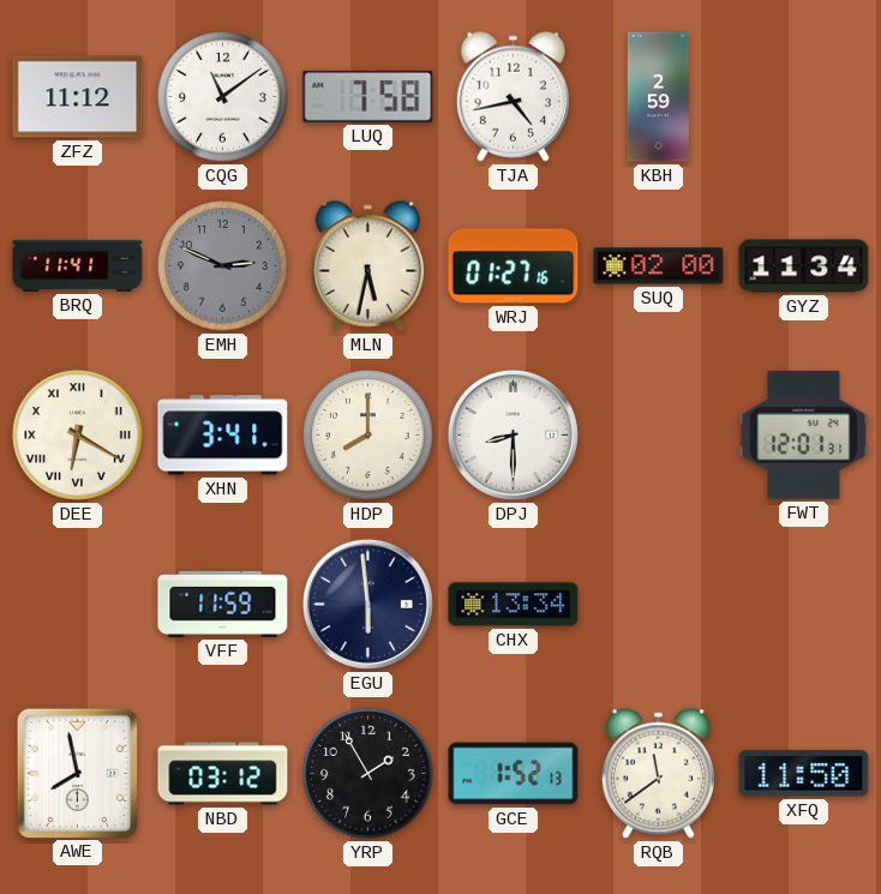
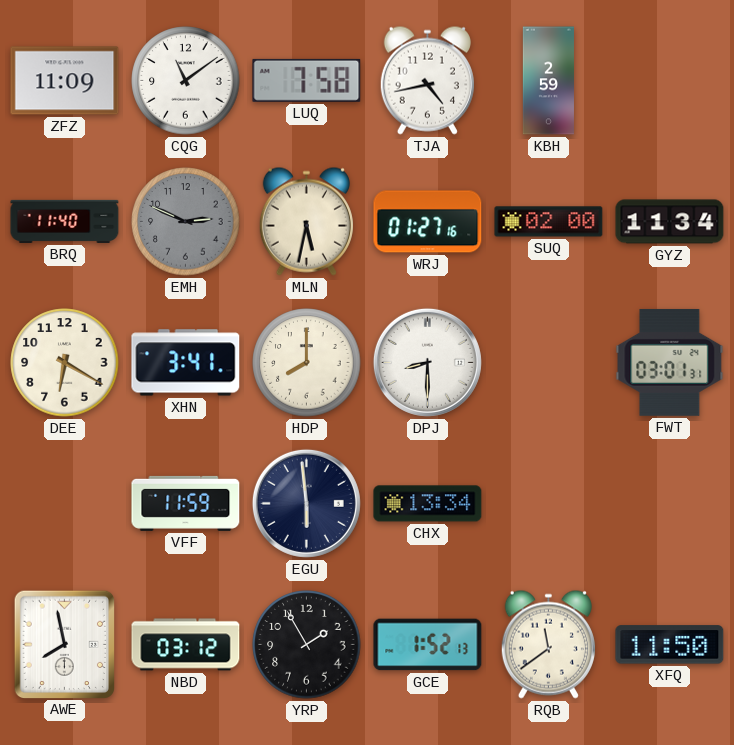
ZFZ: 11:12 -> 11:09 (65, 81)
BRQ: 11:41 -> 11:40 (65, 221)
DEE numerals: Roman -> Arabic (65, 363)
FWT: 12:01 -> 03:01 (670, 362)
